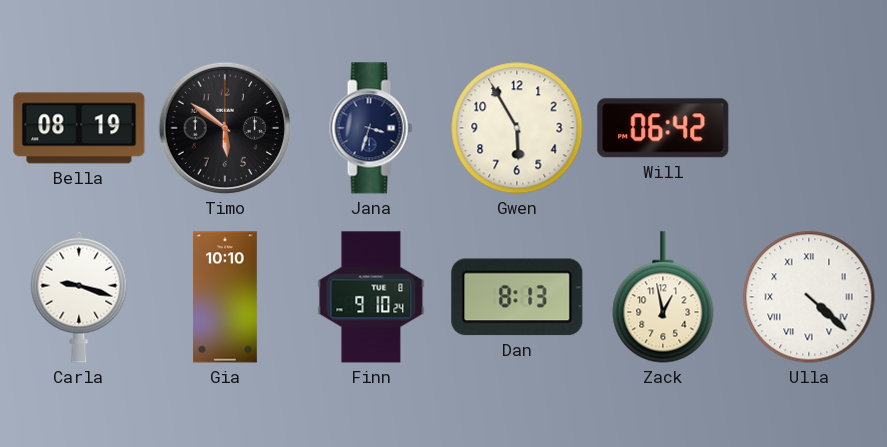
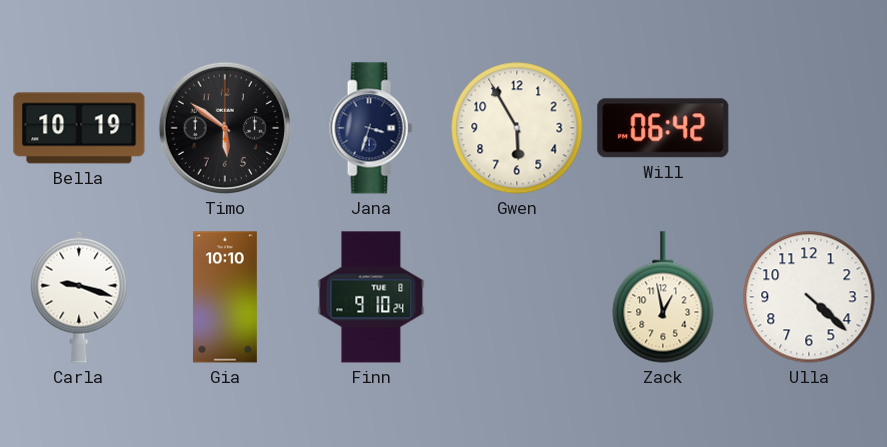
Bella: 08:19 -> 10:19 (79, 128)
Dan: 8:13 -> none (517, 297)
Ulla numerals: Roman -> Arabic (809, 297)
